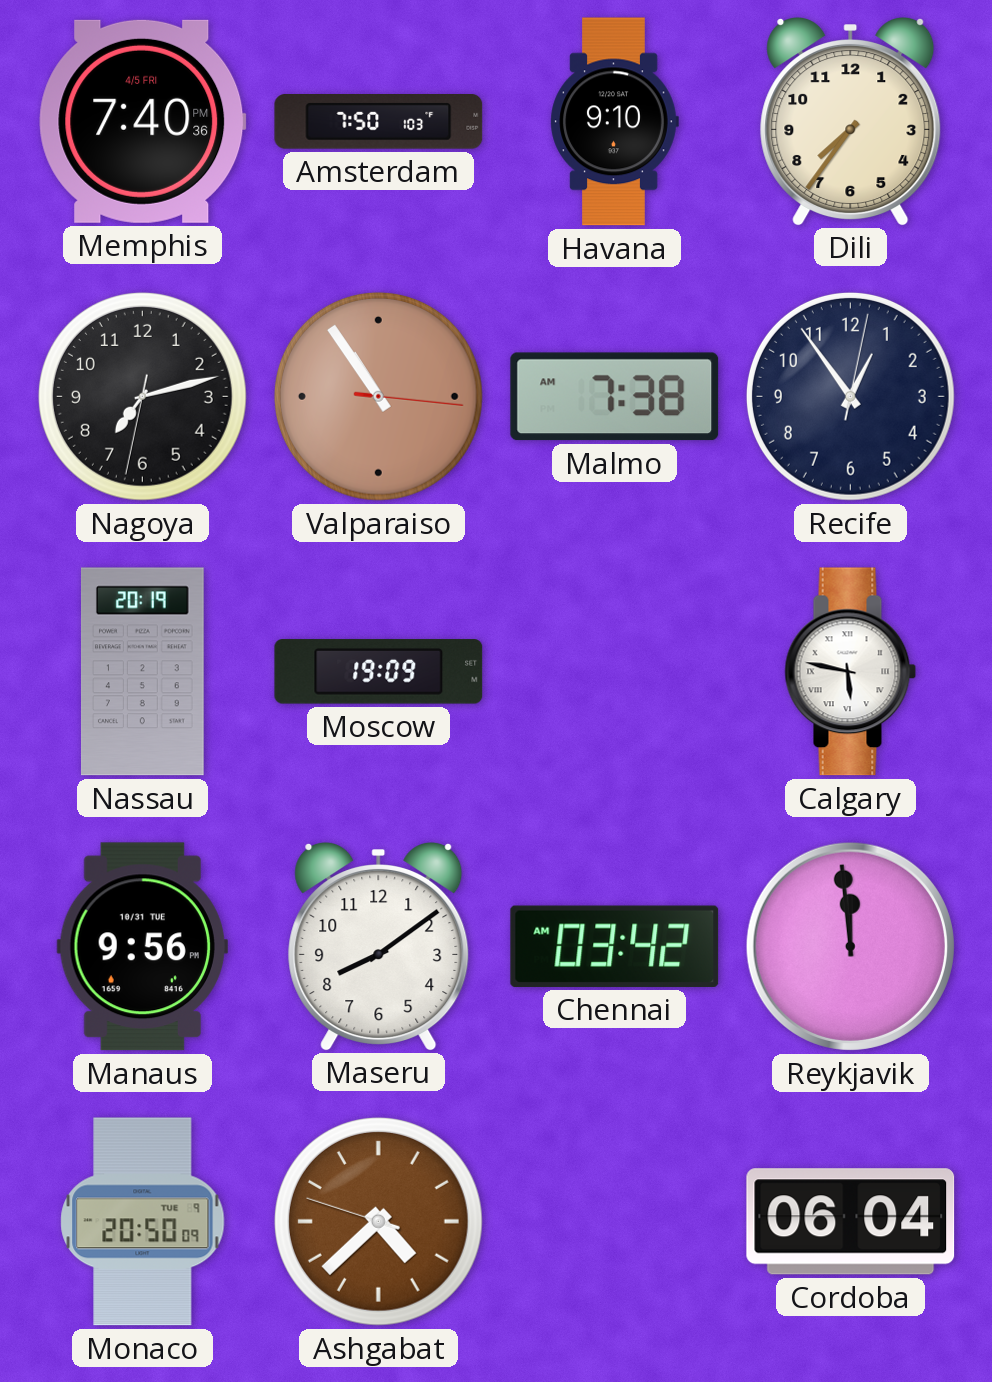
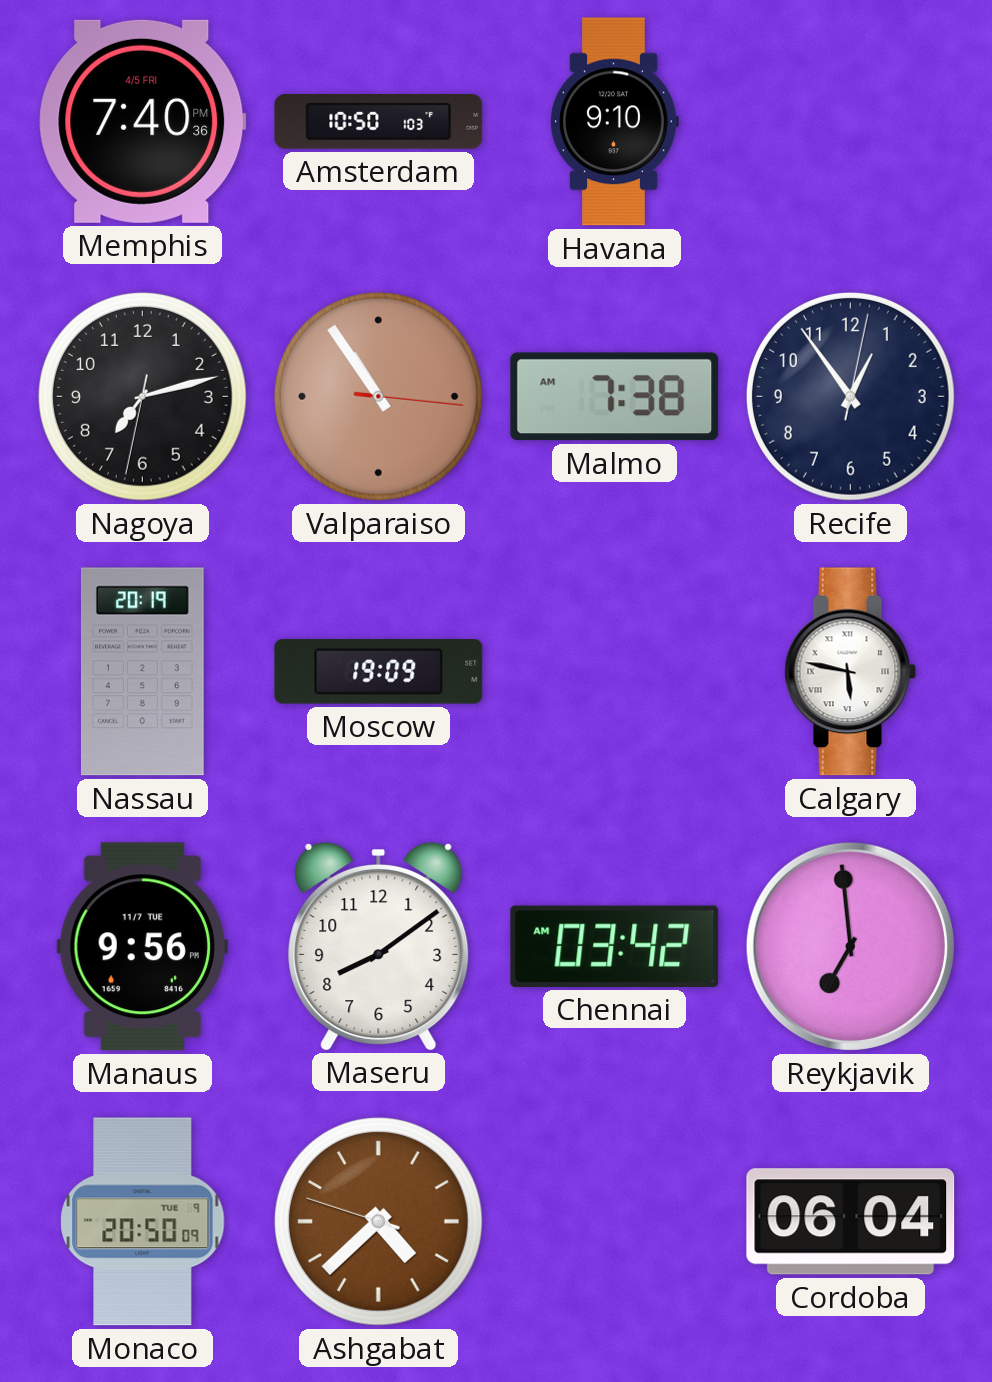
Amsterdam: 7:50 -> 10:50 (379, 122)
Dili: 7:36 -> none (851, 122)
Manaus date: 10/31 TUE -> 11/7 TUE (142, 947)
Reykjavik: 11:59 -> 6:59 (850, 946)
